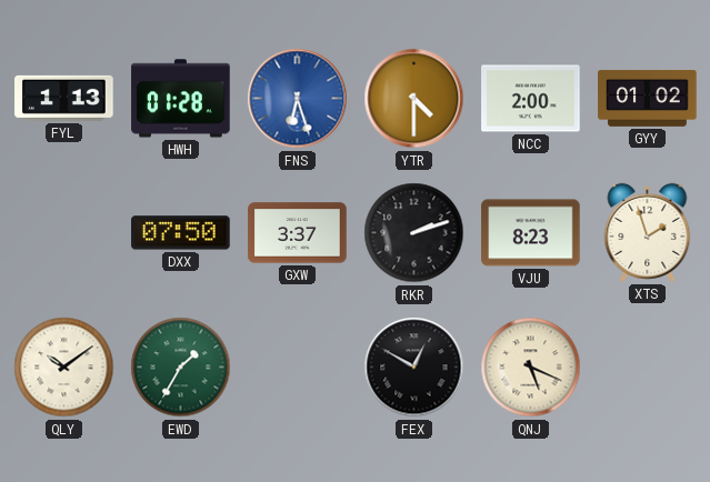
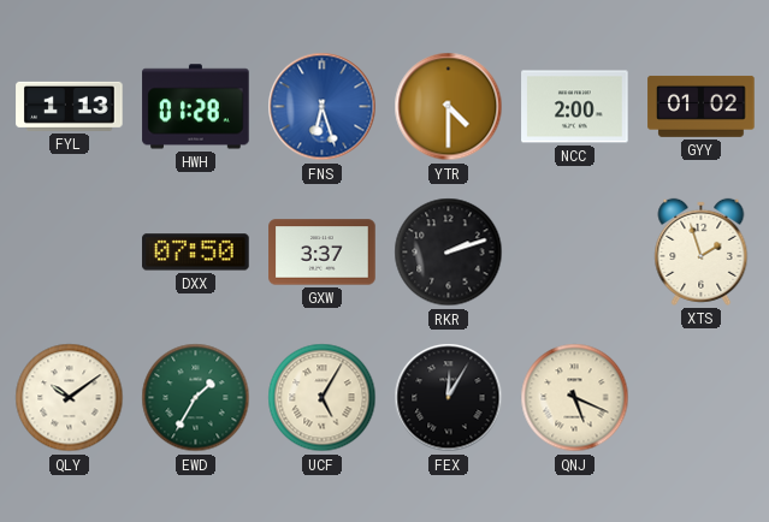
VJU: 8:23 -> none (531, 233)
UCF: none -> 5:05 (323, 398)
FEX: 12:50 -> 12:05 (449, 398)
